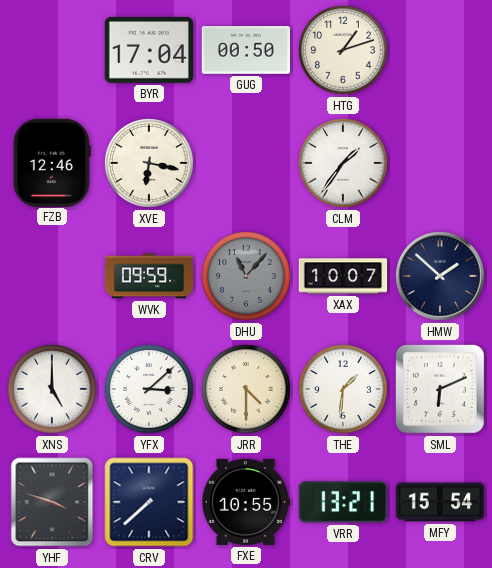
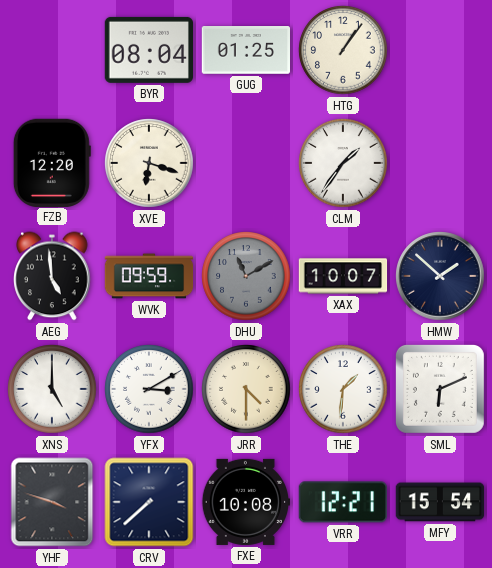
BYR: 17:04 -> 08:04 (148, 50)
GUG: 00:50 -> 01:25 (245, 51)
HTG: 1:12 -> 1:06 (343, 50)
FZB: 12:46 -> 12:20 (52, 162)
XVE: 6:17 -> 6:18 (149, 163)
AEG: none -> 4:59 (52, 276)
DHU: 11:07 -> 11:10 (246, 276)
YFX: 3:08 -> 3:10 (149, 389)
FXE: 10:55 -> 10:08 (246, 502)
VRR: 13:21 -> 12:21 (343, 502)
